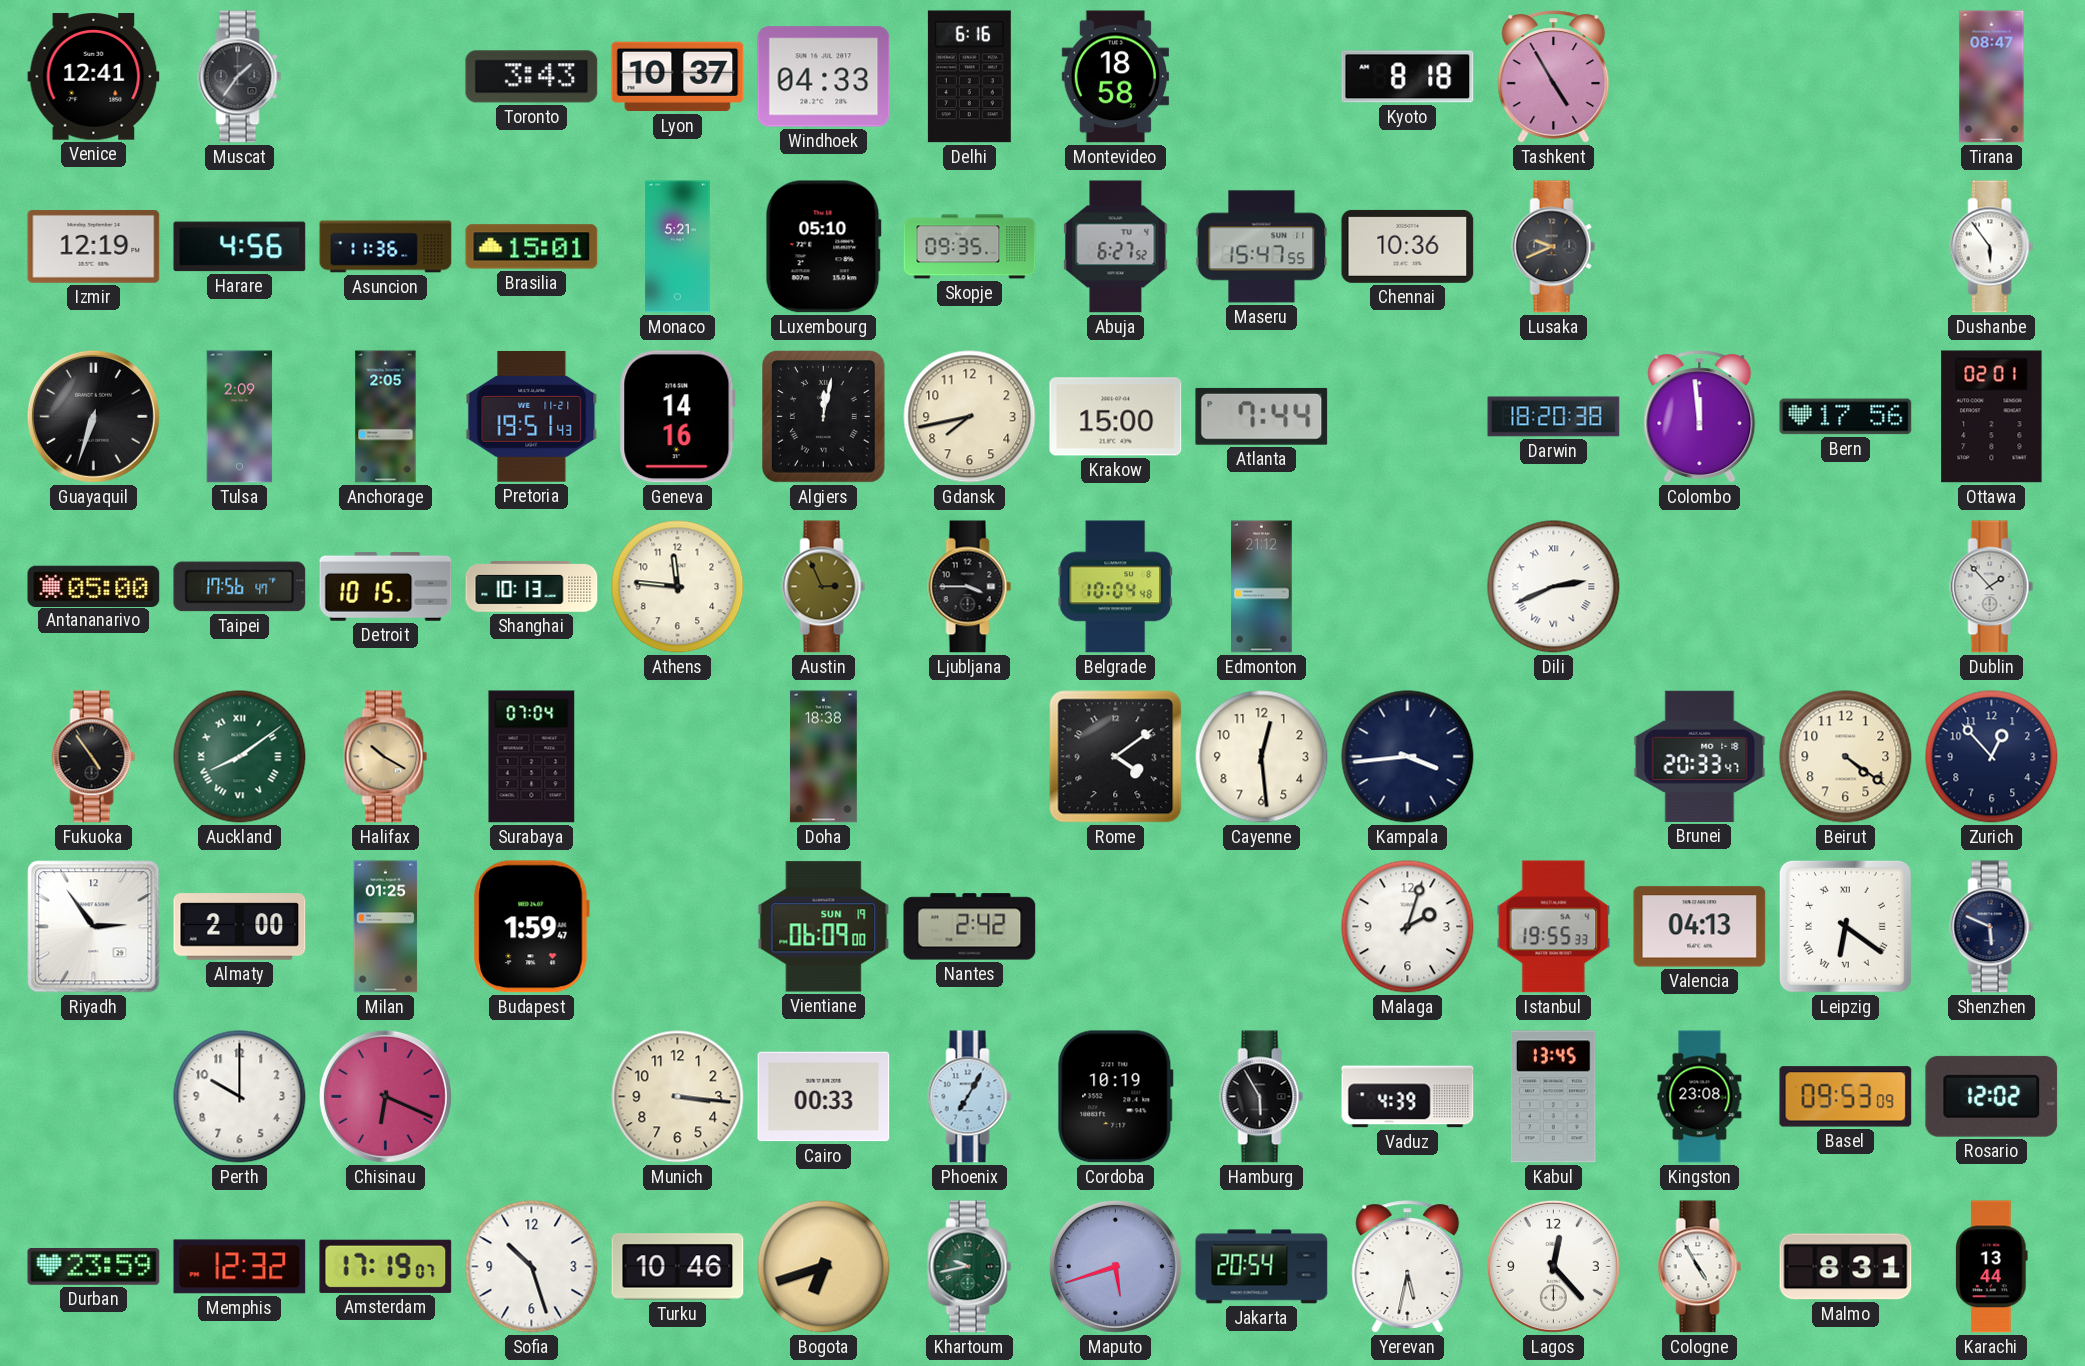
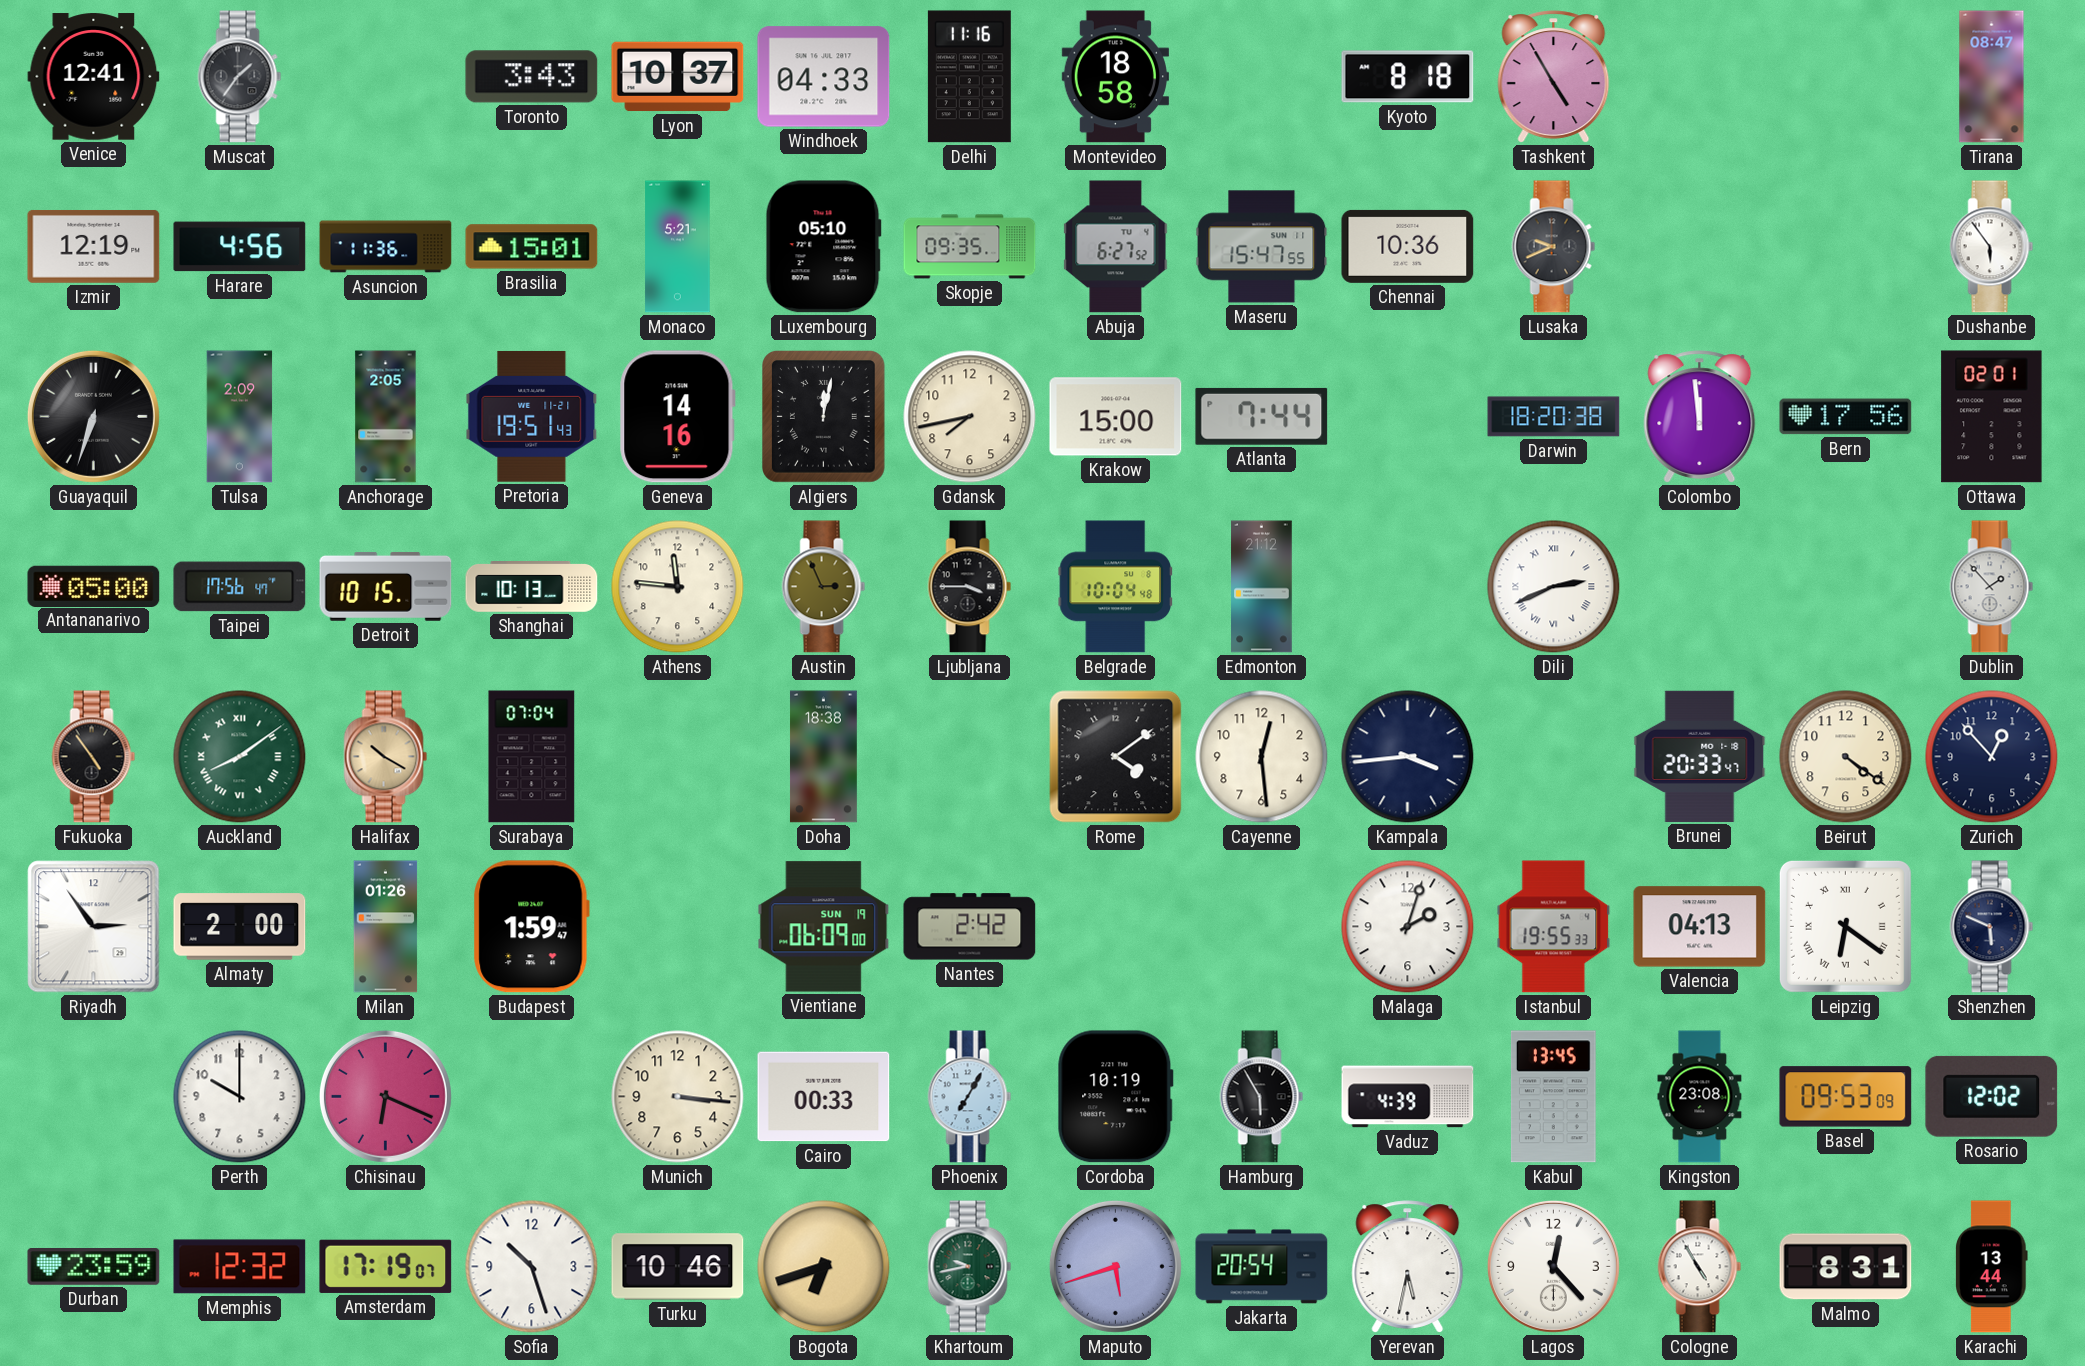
Delhi: 6:16 -> 11:16 (969, 77)
Milan: 01:25 -> 01:26 (386, 927)
